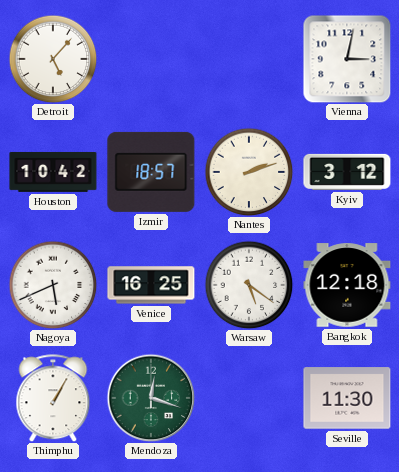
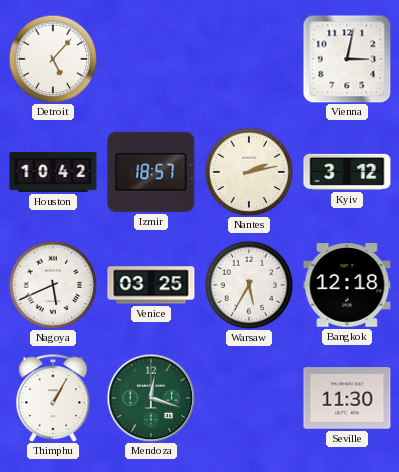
Nantes: 2:12 -> 2:13 (249, 172)
Venice: 16:25 -> 03:25 (151, 285)
Warsaw: 5:21 -> 5:35 (249, 285)
